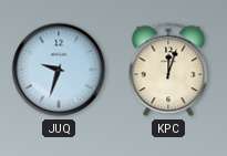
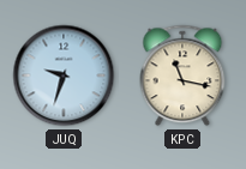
KPC: 12:03 -> 11:17 (182, 76)
